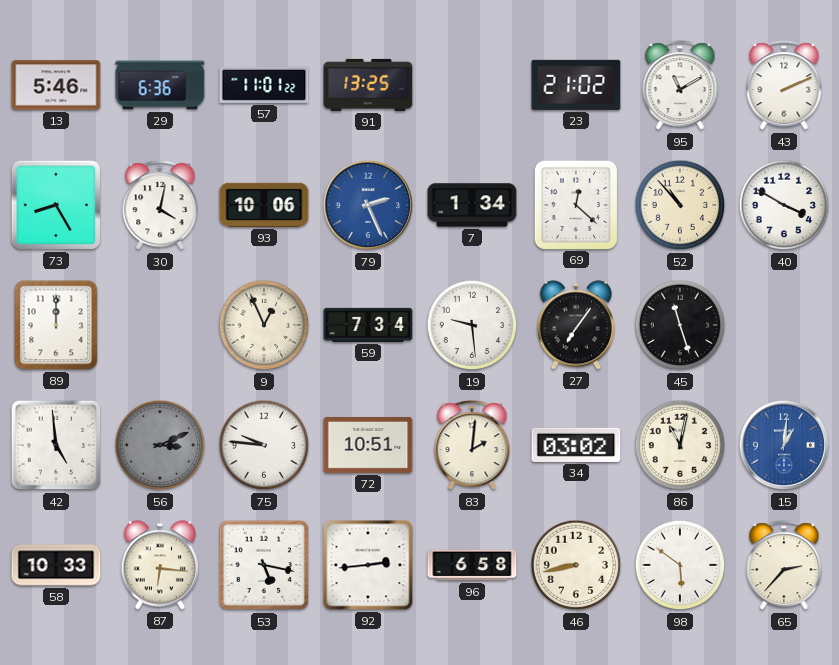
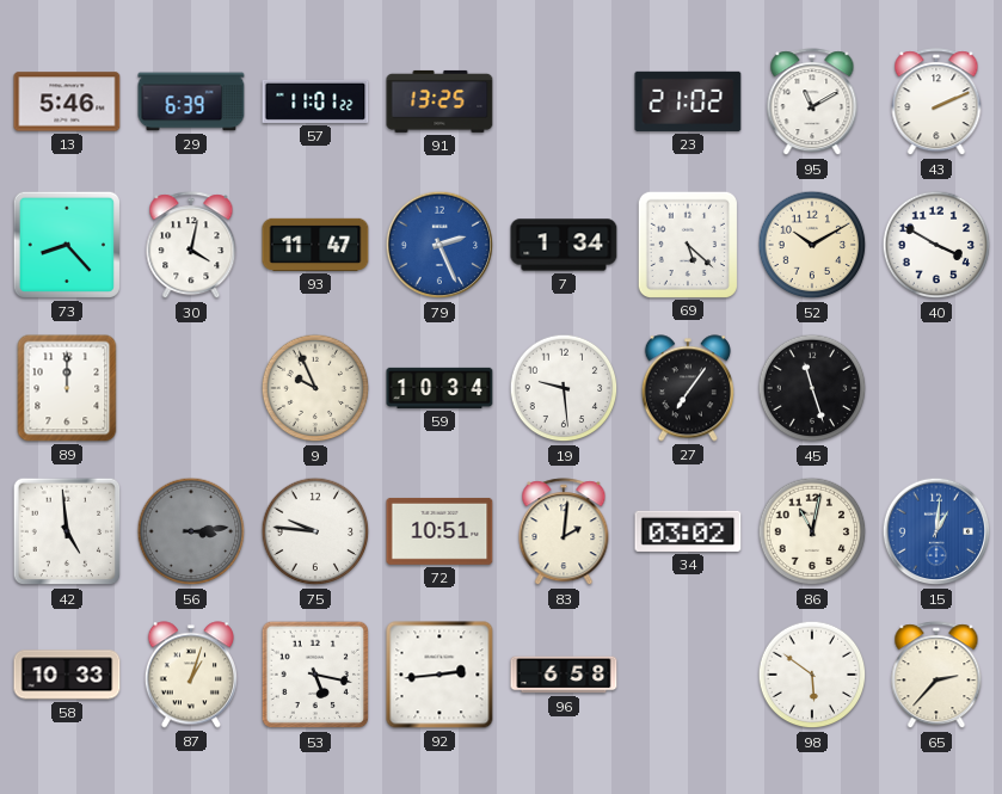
29: 6:36 -> 6:39 (191, 101)
73: 8:25 -> 8:23 (67, 245)
93: 10:06 -> 11:47 (315, 245)
69: 12:22 -> 5:22 (688, 244)
52: 10:53 -> 10:10 (812, 245)
9: 12:56 -> 9:56 (315, 388)
59: 7:34 -> 10:34 (439, 388)
56: 3:11 -> 3:14 (191, 531)
87: 6:16 -> 1:03 (191, 675)
46: 8:43 -> none (576, 565)
